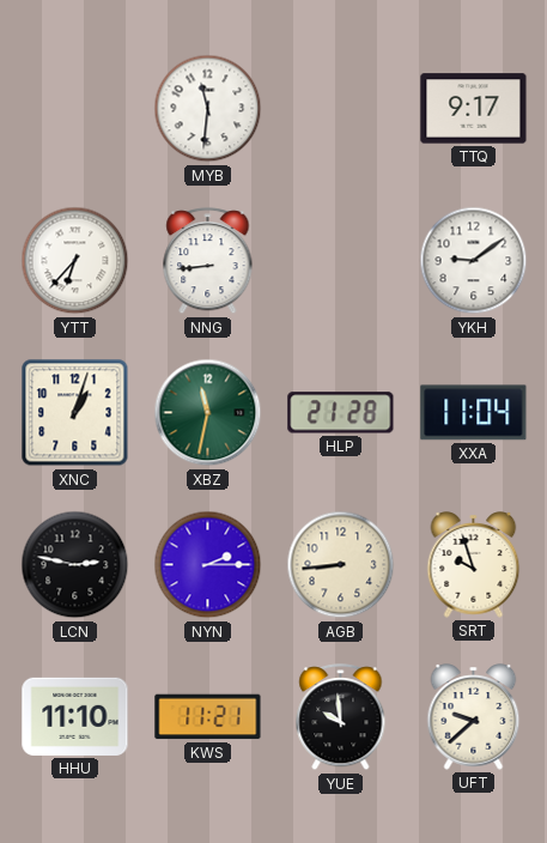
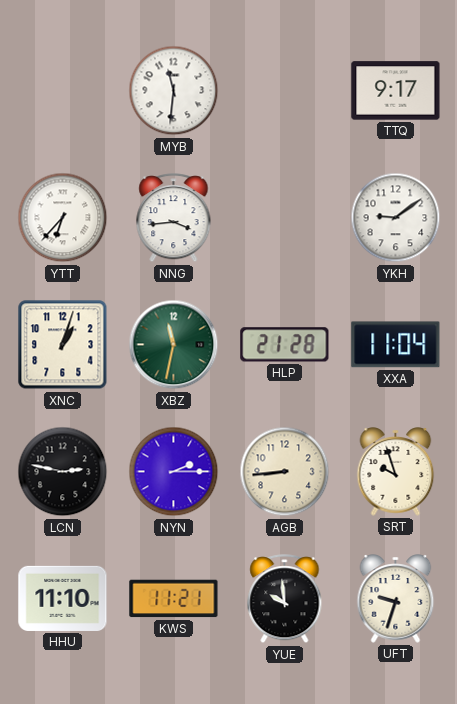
NNG: 8:44 -> 3:44 (174, 218)
UFT: 9:38 -> 9:33 (396, 599)
